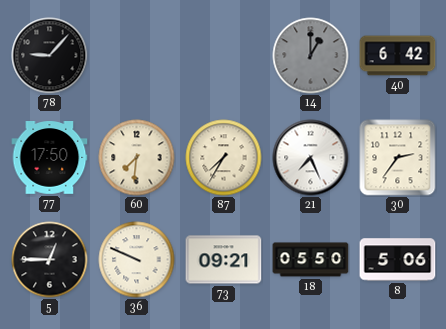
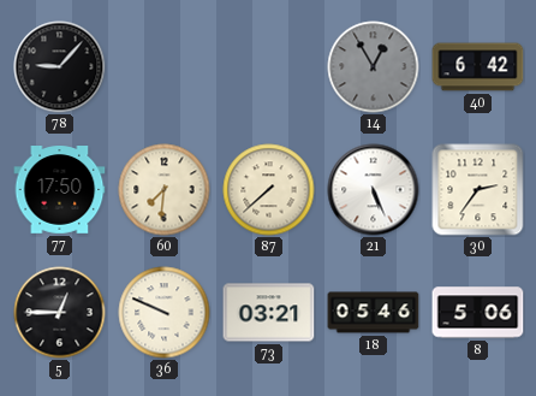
14: 1:00 -> 12:55 (374, 67)
87: 7:35 -> 7:38 (269, 190)
21: 7:26 -> 5:26 (374, 190)
73: 09:21 -> 03:21 (269, 313)
18: 05:50 -> 05:46 (374, 313)
